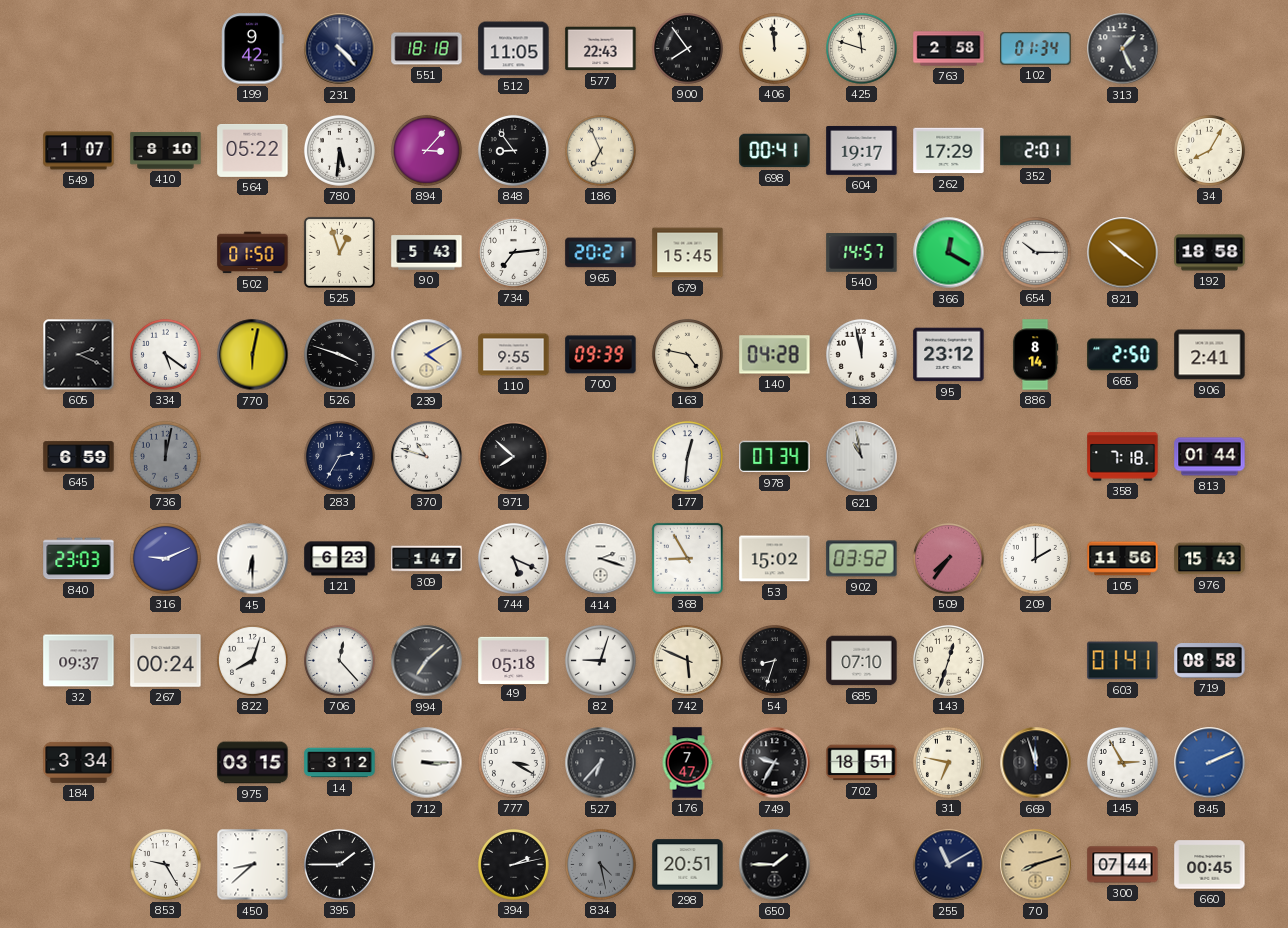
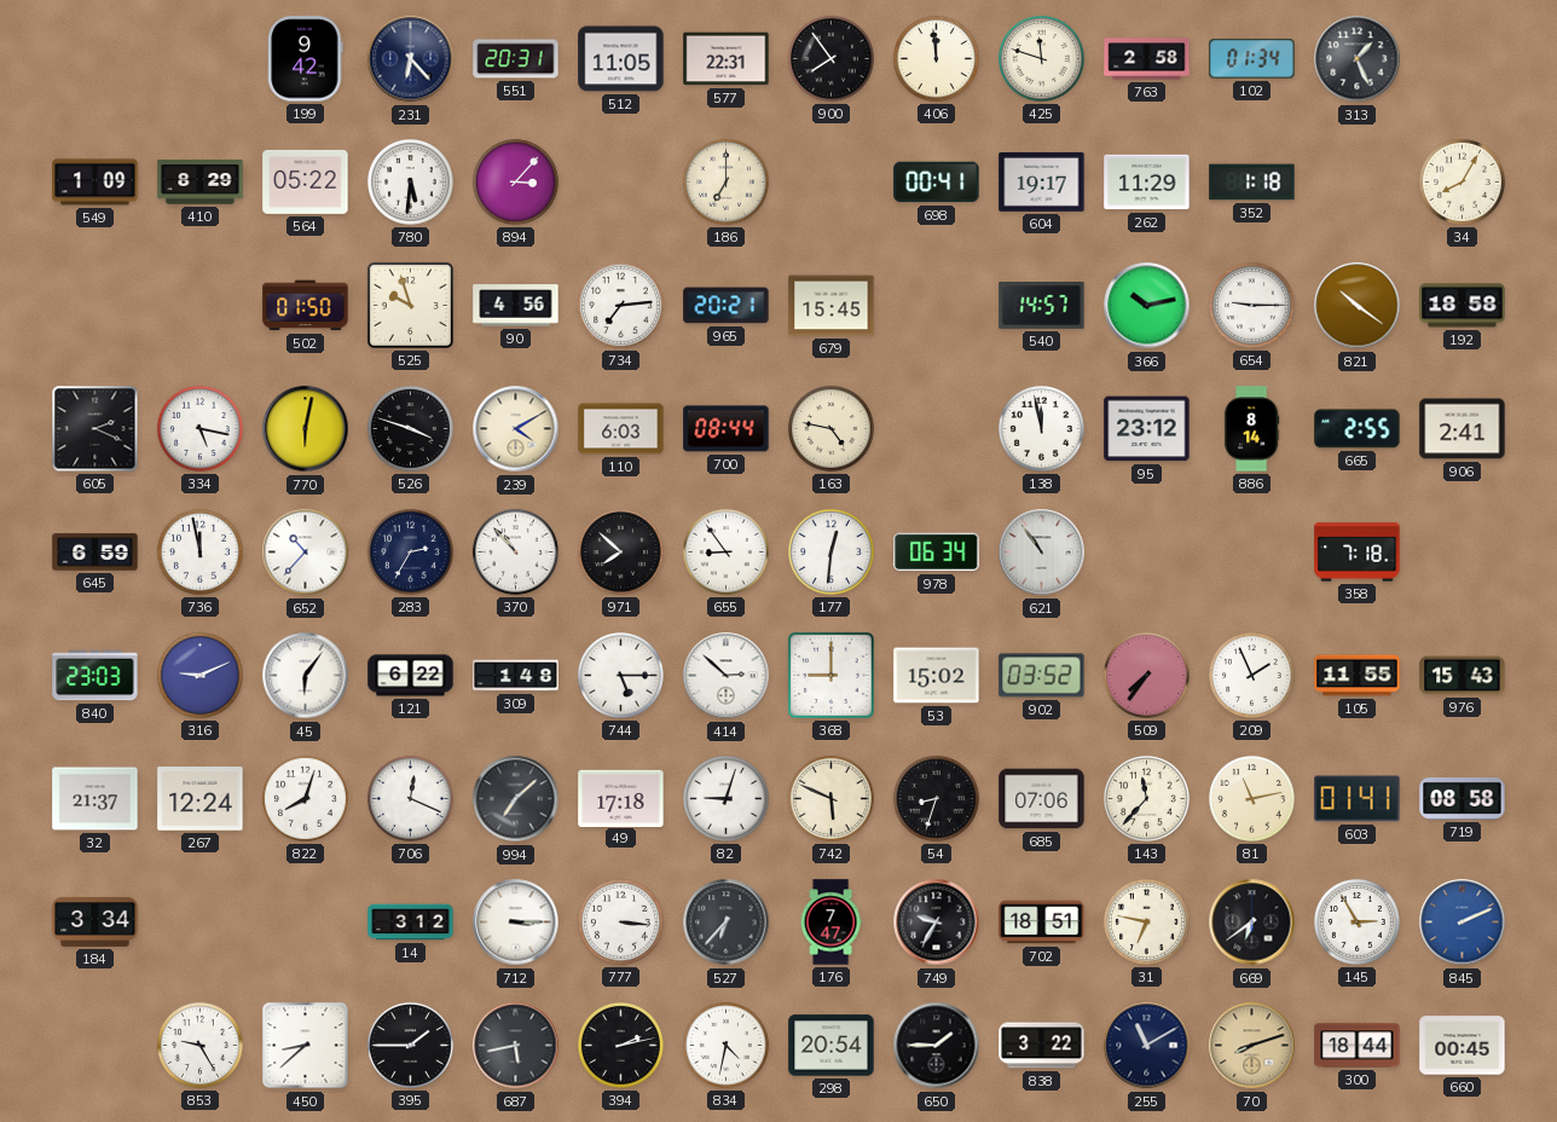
231: 4:23 -> 6:23 (411, 59)
551: 18:18 -> 20:31 (516, 59)
577: 22:43 -> 22:31 (727, 59)
549: 1:07 -> 1:09 (95, 183)
410: 8:10 -> 8:29 (201, 183)
848: 8:54 -> none (513, 150)
186: 6:56 -> 7:00 (725, 181)
262: 17:29 -> 11:29 (1147, 183)
352: 2:01 -> 1:18 (1252, 183)
525: 12:57 -> 9:57 (410, 305)
90: 5:43 -> 4:56 (516, 306)
366: 12:20 -> 10:13 (1147, 306)
654: 10:15 -> 9:15 (1251, 305)
334: 5:21 -> 5:17 (199, 428)
110: 9:55 -> 6:03 (621, 429)
700: 09:39 -> 08:44 (727, 429)
140: 04:28 -> none (775, 355)
665: 2:50 -> 2:55 (1358, 429)
736: 12:02 -> 11:58 (199, 551)
736 dial: grey -> white (199, 551)
652: none -> 10:37 (306, 553)
370: 10:48 -> 10:53 (515, 551)
655: none -> 8:54 (725, 551)
978: 07:34 -> 06:34 (937, 553)
621: 10:58 -> 10:54 (1042, 553)
813: 01:44 -> none (1210, 457)
45: 6:30 -> 6:06 (306, 676)
121: 6:23 -> 6:22 (411, 676)
309: 1:47 -> 1:48 (516, 676)
744: 5:19 -> 5:15 (620, 675)
414: 2:18 -> 2:52 (727, 676)
368: 8:55 -> 9:00 (830, 675)
209: 2:00 -> 1:56 (1251, 675)
105: 11:56 -> 11:55 (1358, 676)
32: 09:37 -> 21:37 (95, 799)
267: 00:24 -> 12:24 (201, 799)
706: 12:23 -> 12:19 (410, 798)
49: 05:18 -> 17:18 (621, 798)
685: 07:10 -> 07:06 (1042, 799)
143: 12:33 -> 11:37 (1146, 798)
81: none -> 11:13 (1251, 798)
975: 03:15 -> none (253, 763)
777: 3:20 -> 3:16 (620, 921)
669: 11:57 -> 6:39 (1252, 923)
687: none -> 5:43 (516, 1046)
834: 4:28 -> 4:32 (725, 1045)
834 dial: grey -> white (725, 1045)
298: 20:51 -> 20:54 (832, 1046)
838: none -> 3:22 (1042, 1046)
300: 07:44 -> 18:44 (1358, 1046)
